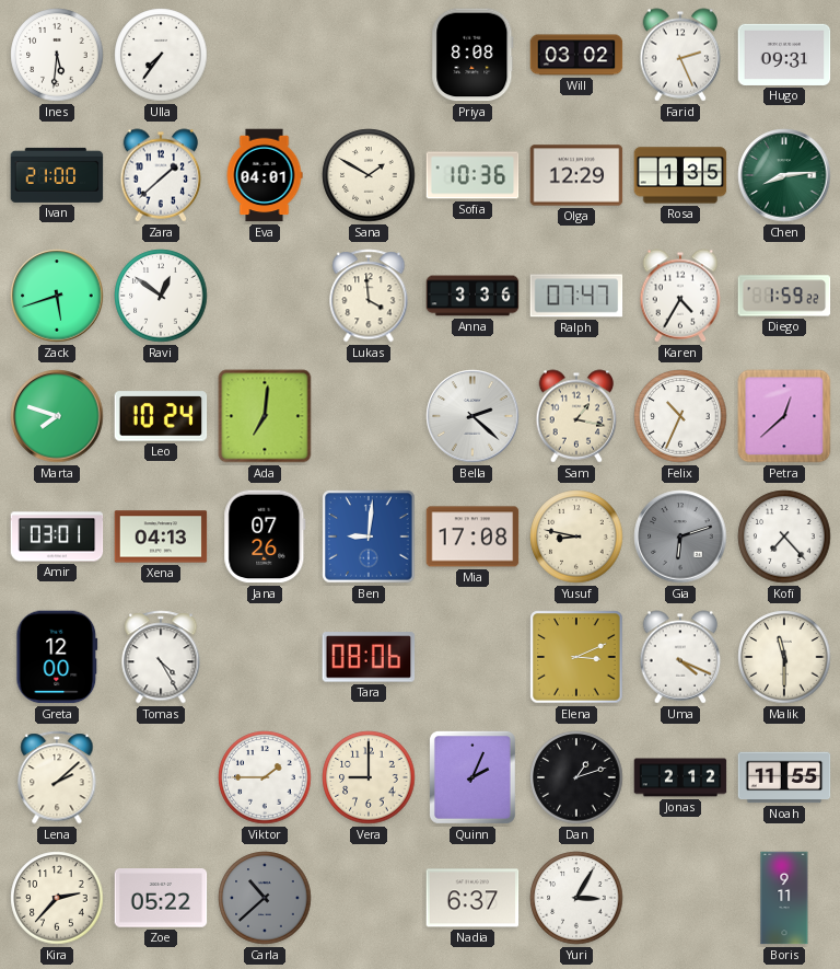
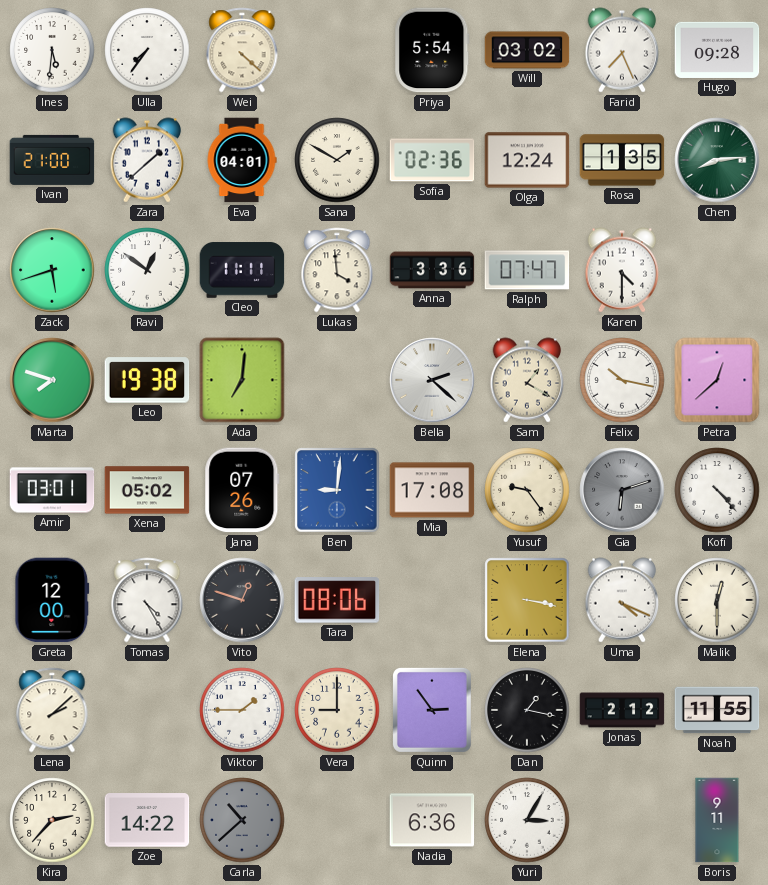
Wei: none -> 4:22 (242, 50)
Priya: 8:08 -> 5:54 (432, 50)
Farid: 2:26 -> 7:26 (622, 50)
Hugo: 09:31 -> 09:28 (717, 50)
Sofia: 10:36 -> 02:36 (432, 160)
Olga: 12:29 -> 12:24 (527, 160)
Cleo: none -> 11:11 (242, 270)
Karen: 4:35 -> 4:30 (622, 270)
Diego: 1:59 -> none (784, 296)
Leo: 10:24 -> 19:38 (147, 380)
Sam: 1:17 -> 1:20 (527, 380)
Felix: 10:34 -> 10:17 (622, 380)
Xena: 04:13 -> 05:02 (147, 490)
Yusuf: 8:47 -> 9:24 (527, 490)
Kofi: 7:23 -> 4:23 (717, 490)
Vito: none -> 12:48 (242, 600)
Elena: 3:11 -> 3:17 (527, 600)
Malik: 11:30 -> 12:30 (717, 600)
Quinn: 2:04 -> 2:54 (432, 710)
Dan: 1:12 -> 1:17 (527, 710)
Zoe: 05:22 -> 14:22 (147, 820)
Nadia: 6:37 -> 6:36 (432, 820)
